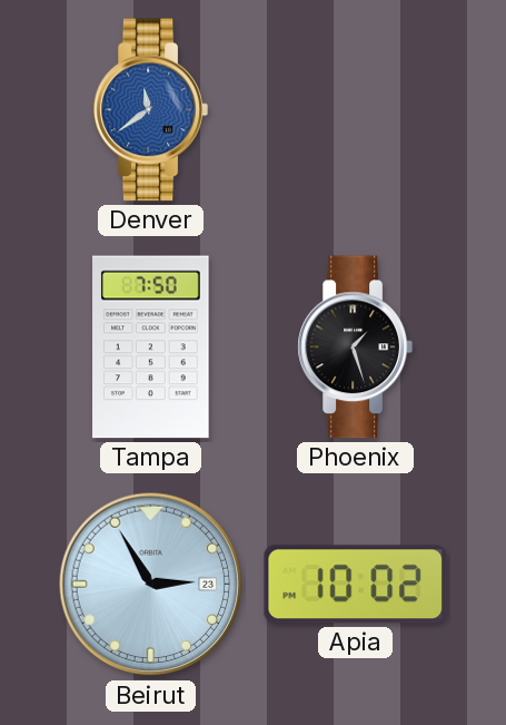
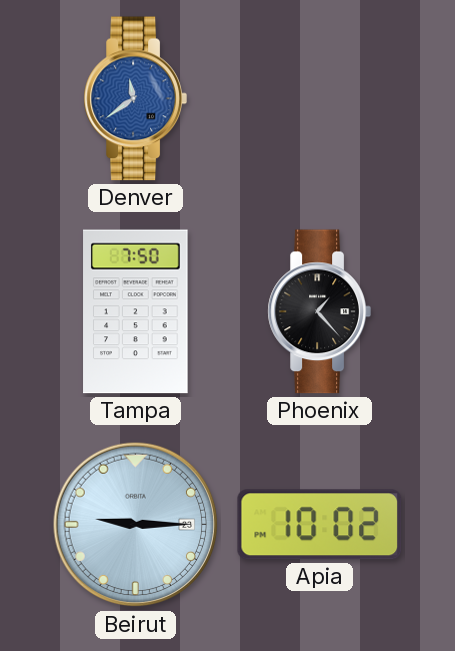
Phoenix: 1:27 -> 1:23 (319, 312)
Beirut: 2:55 -> 9:15 (136, 525)
